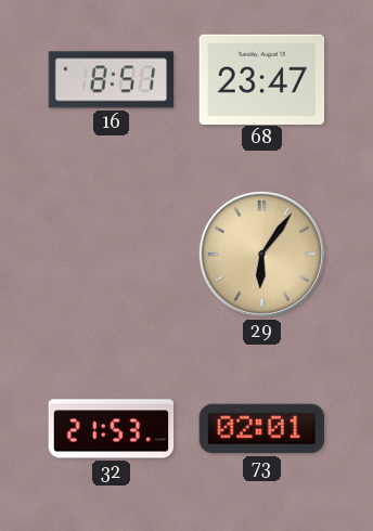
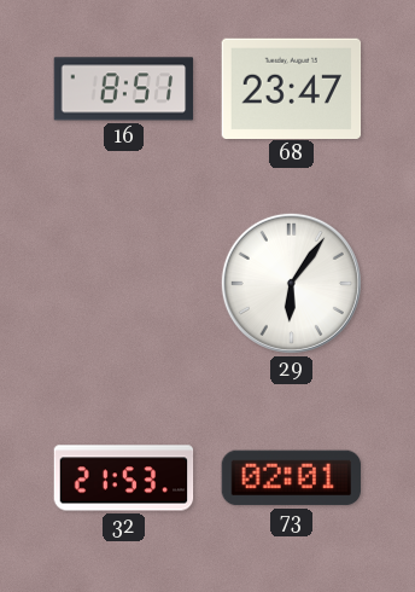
29 dial: champagne -> white (291, 283)
